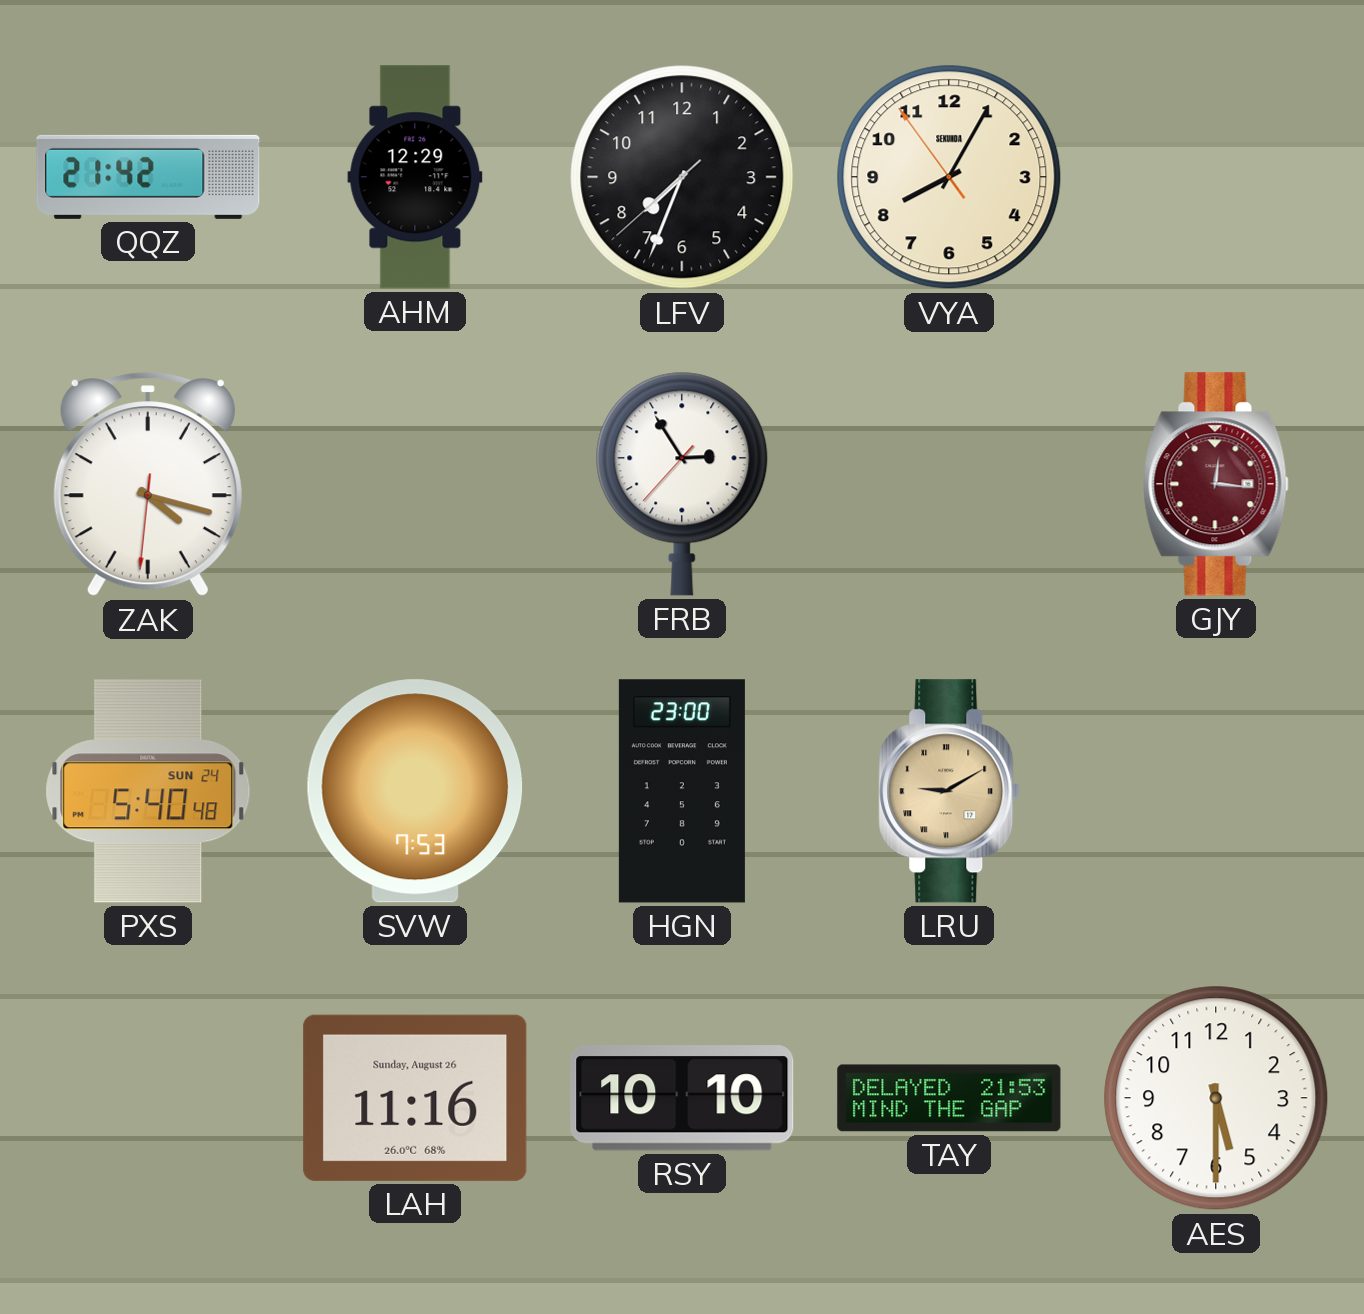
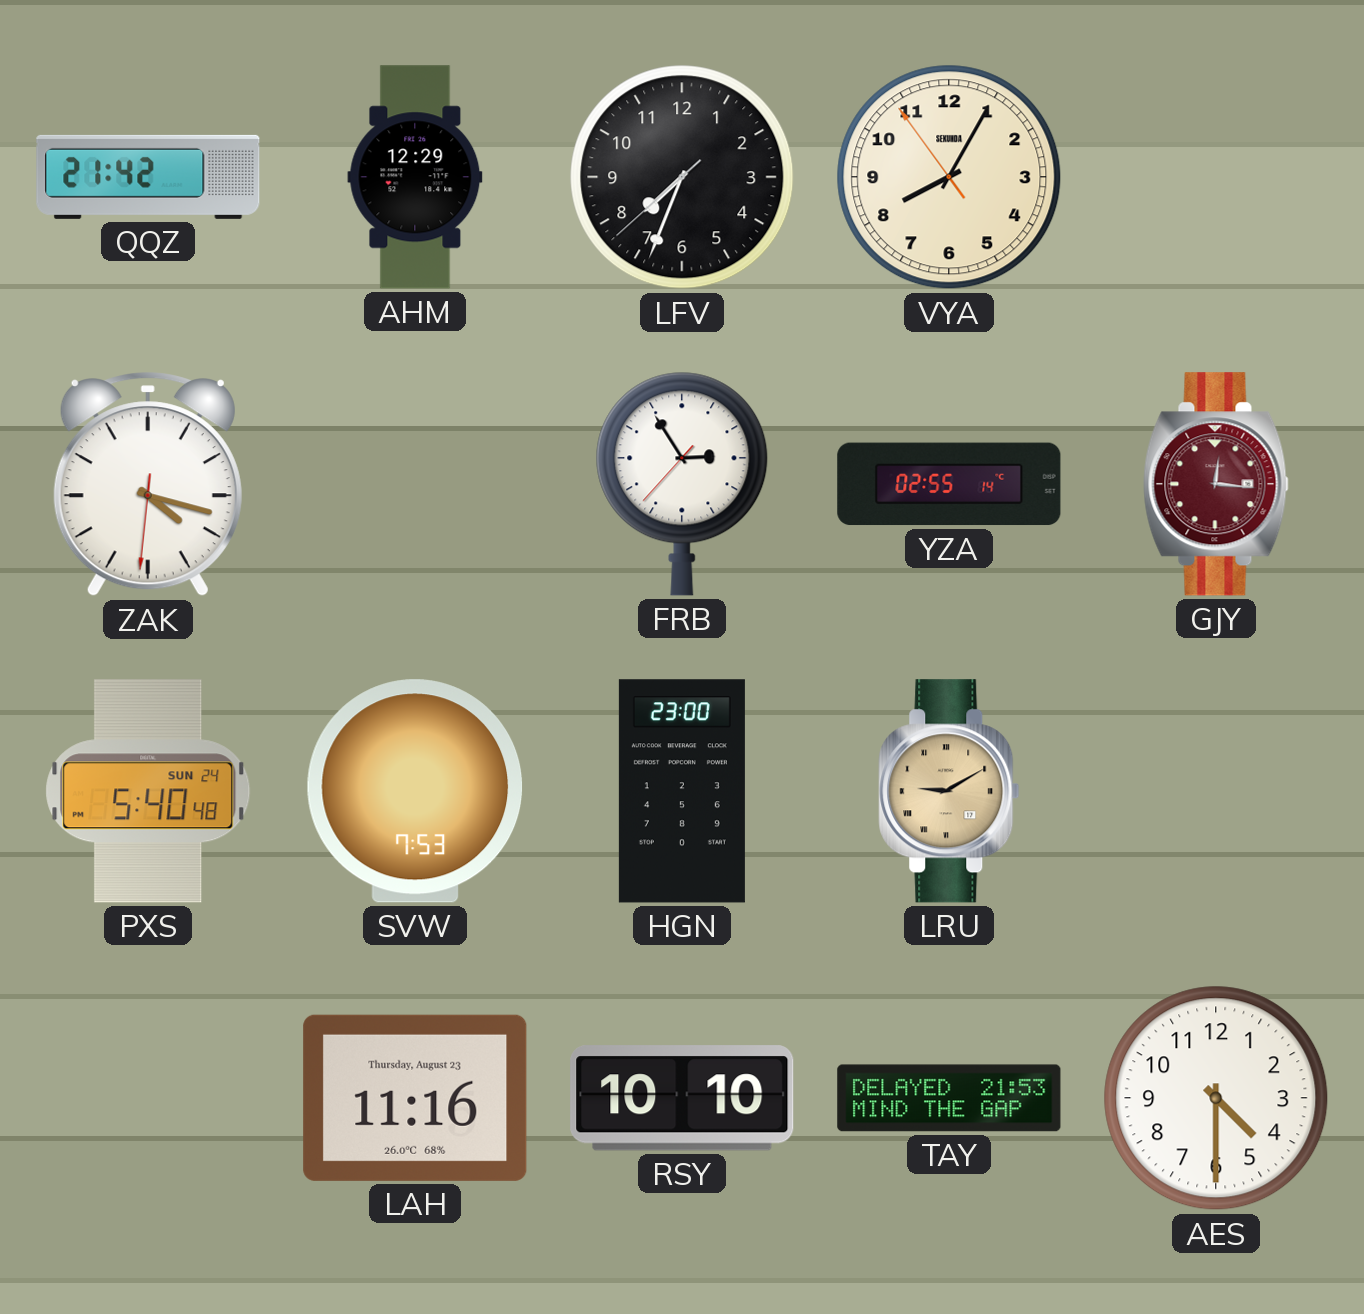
YZA: none -> 02:55 (949, 484)
LAH date: Sunday, August 26 -> Thursday, August 23 (415, 1098)
AES: 5:30 -> 4:30 (1216, 1098)
